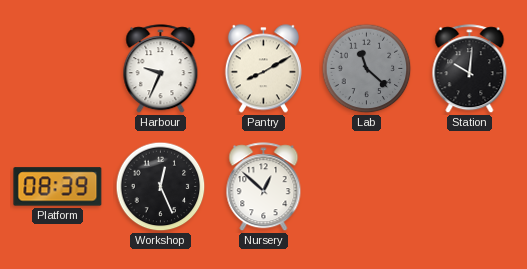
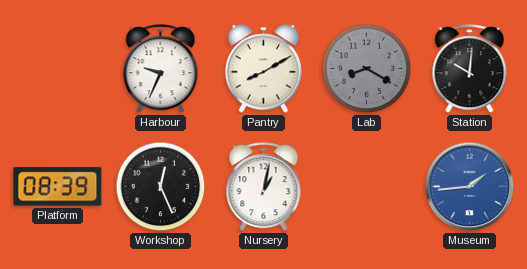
Lab: 11:22 -> 8:20 (367, 69)
Nursery: 12:52 -> 1:02 (264, 187)
Museum: none -> 1:44 (470, 187)
